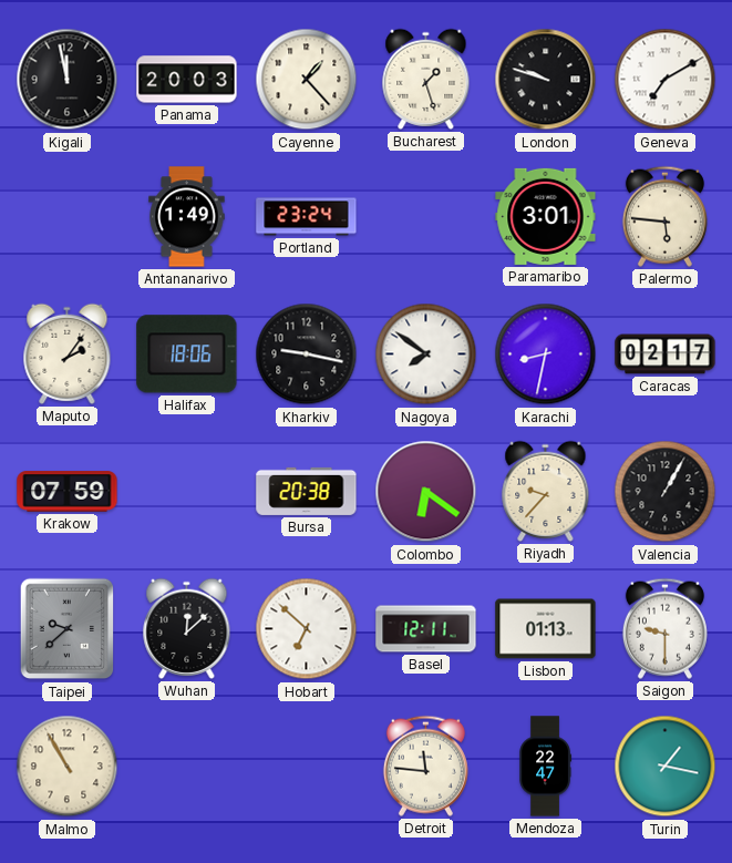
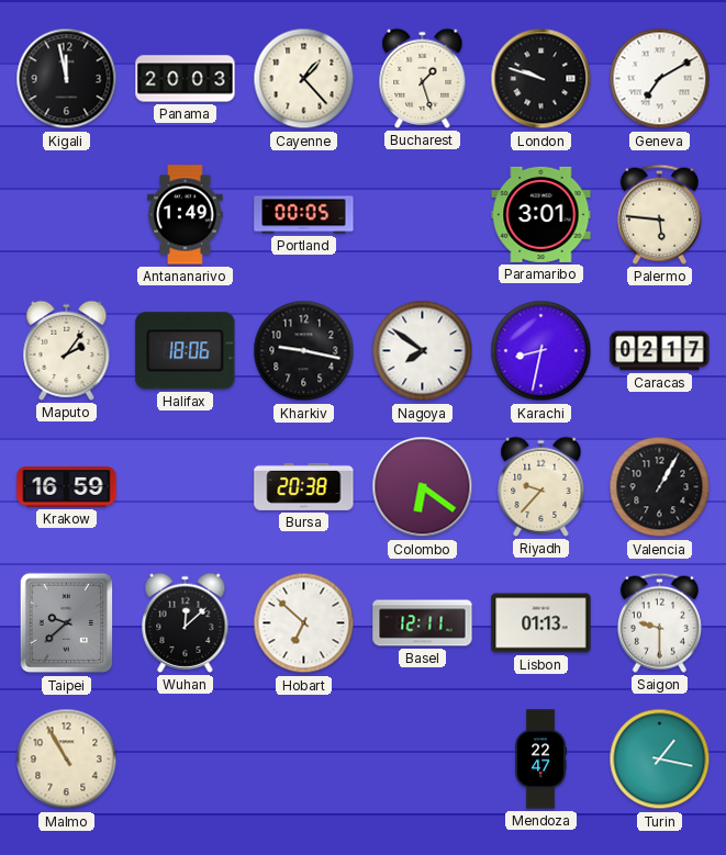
Portland: 23:24 -> 00:05 (304, 215)
Krakow: 07:59 -> 16:59 (67, 487)
Detroit: 11:46 -> none (425, 766)
